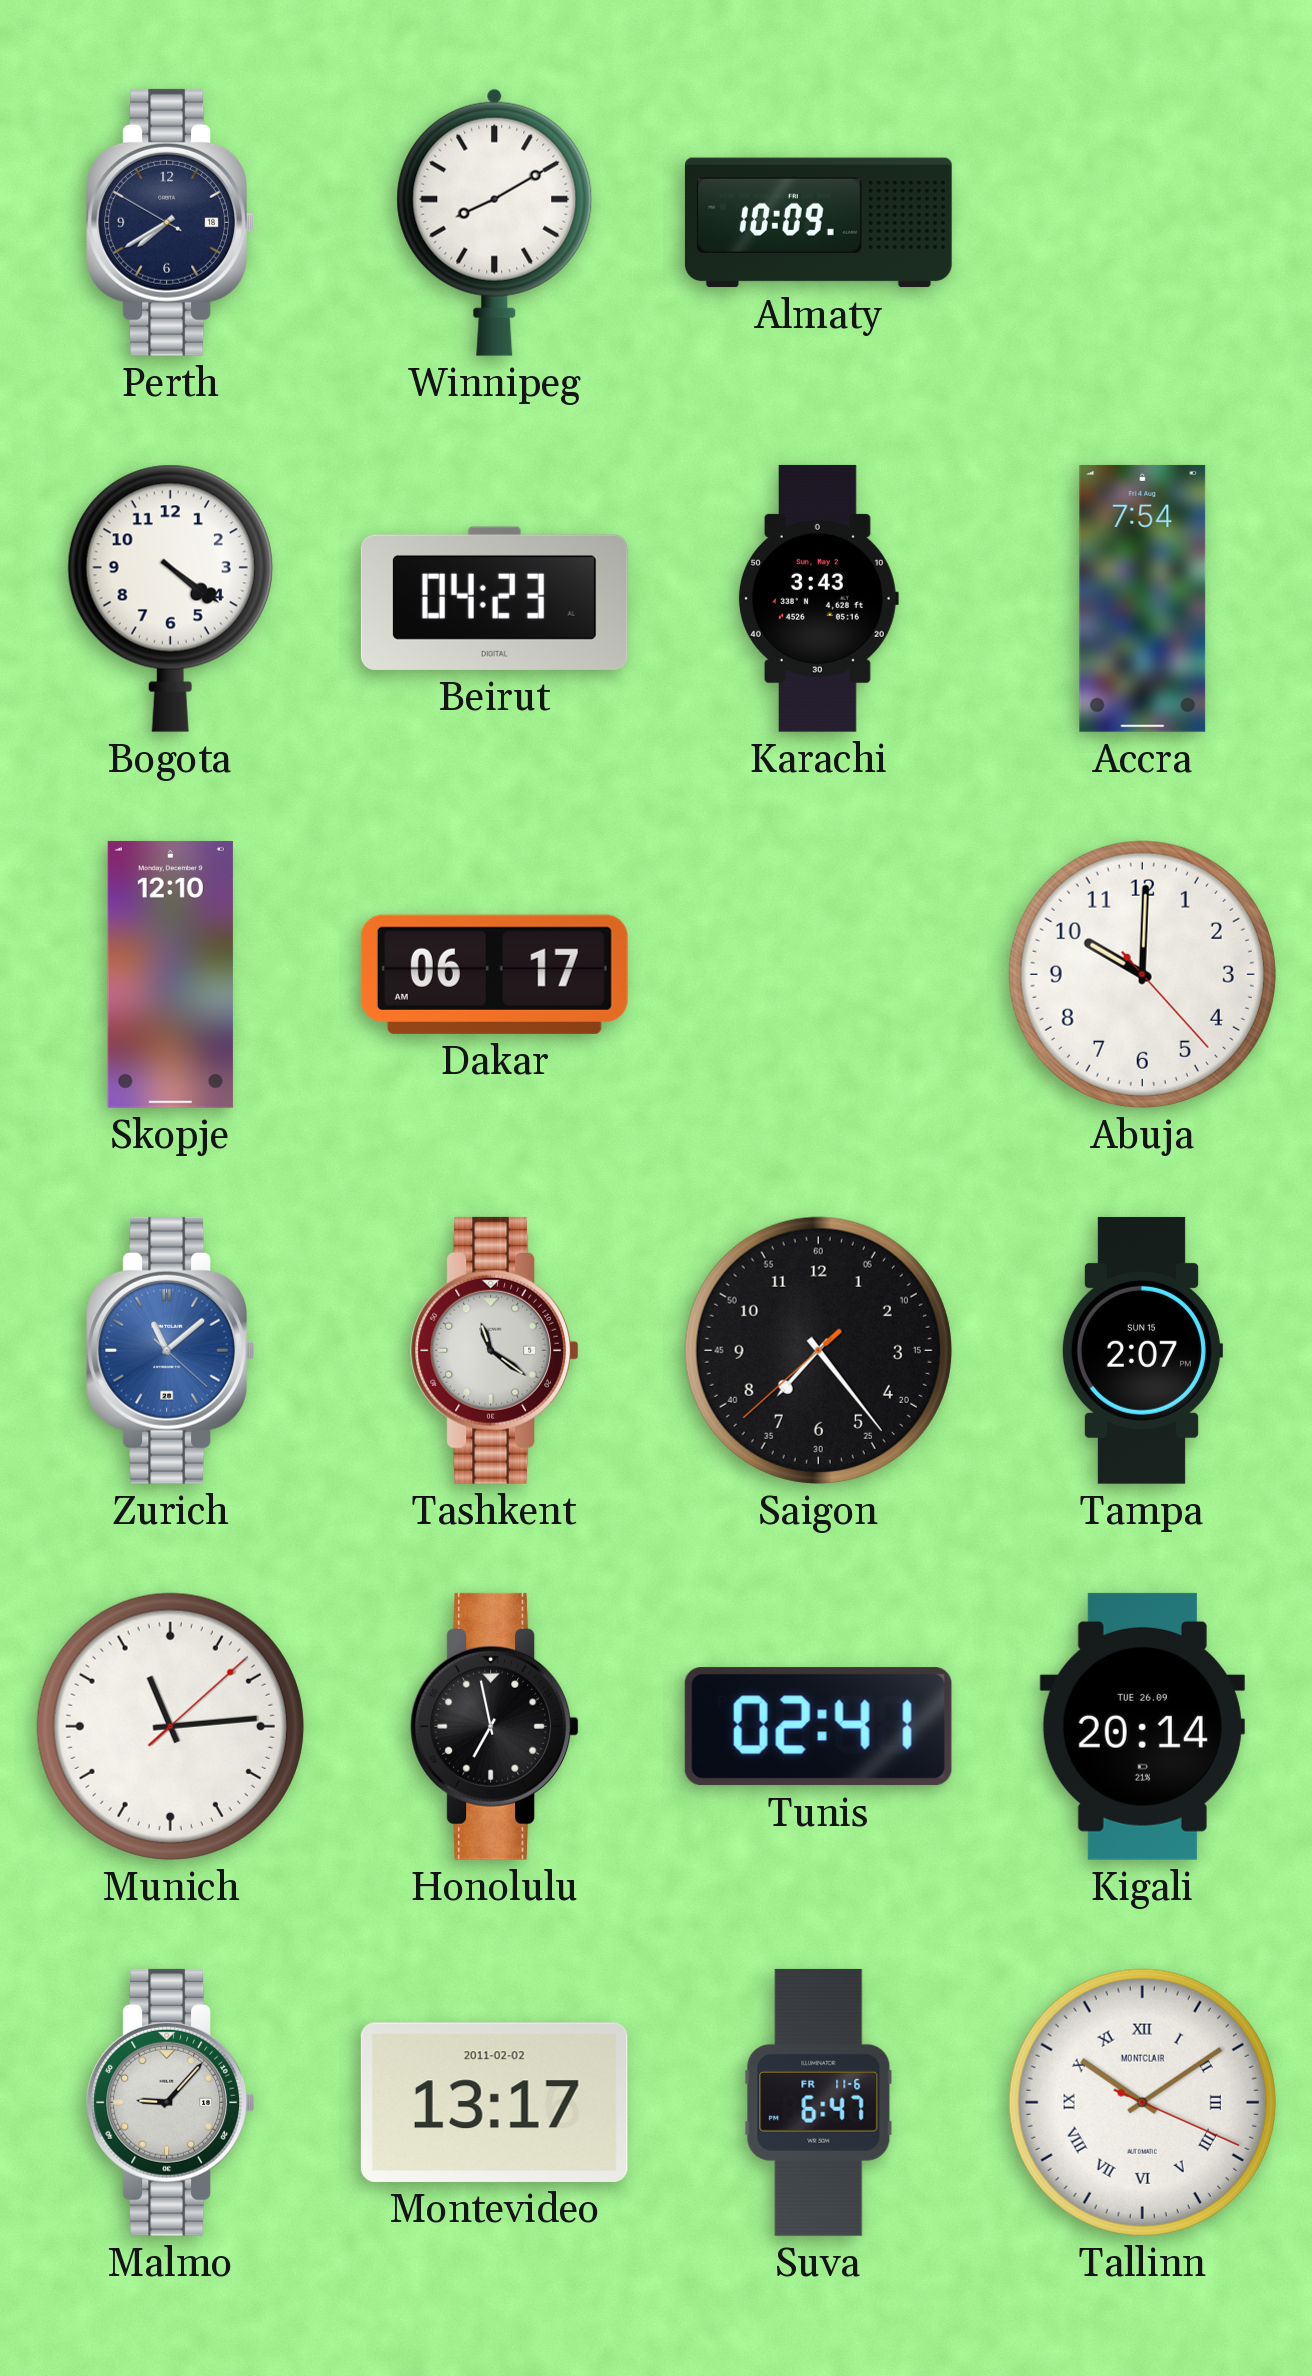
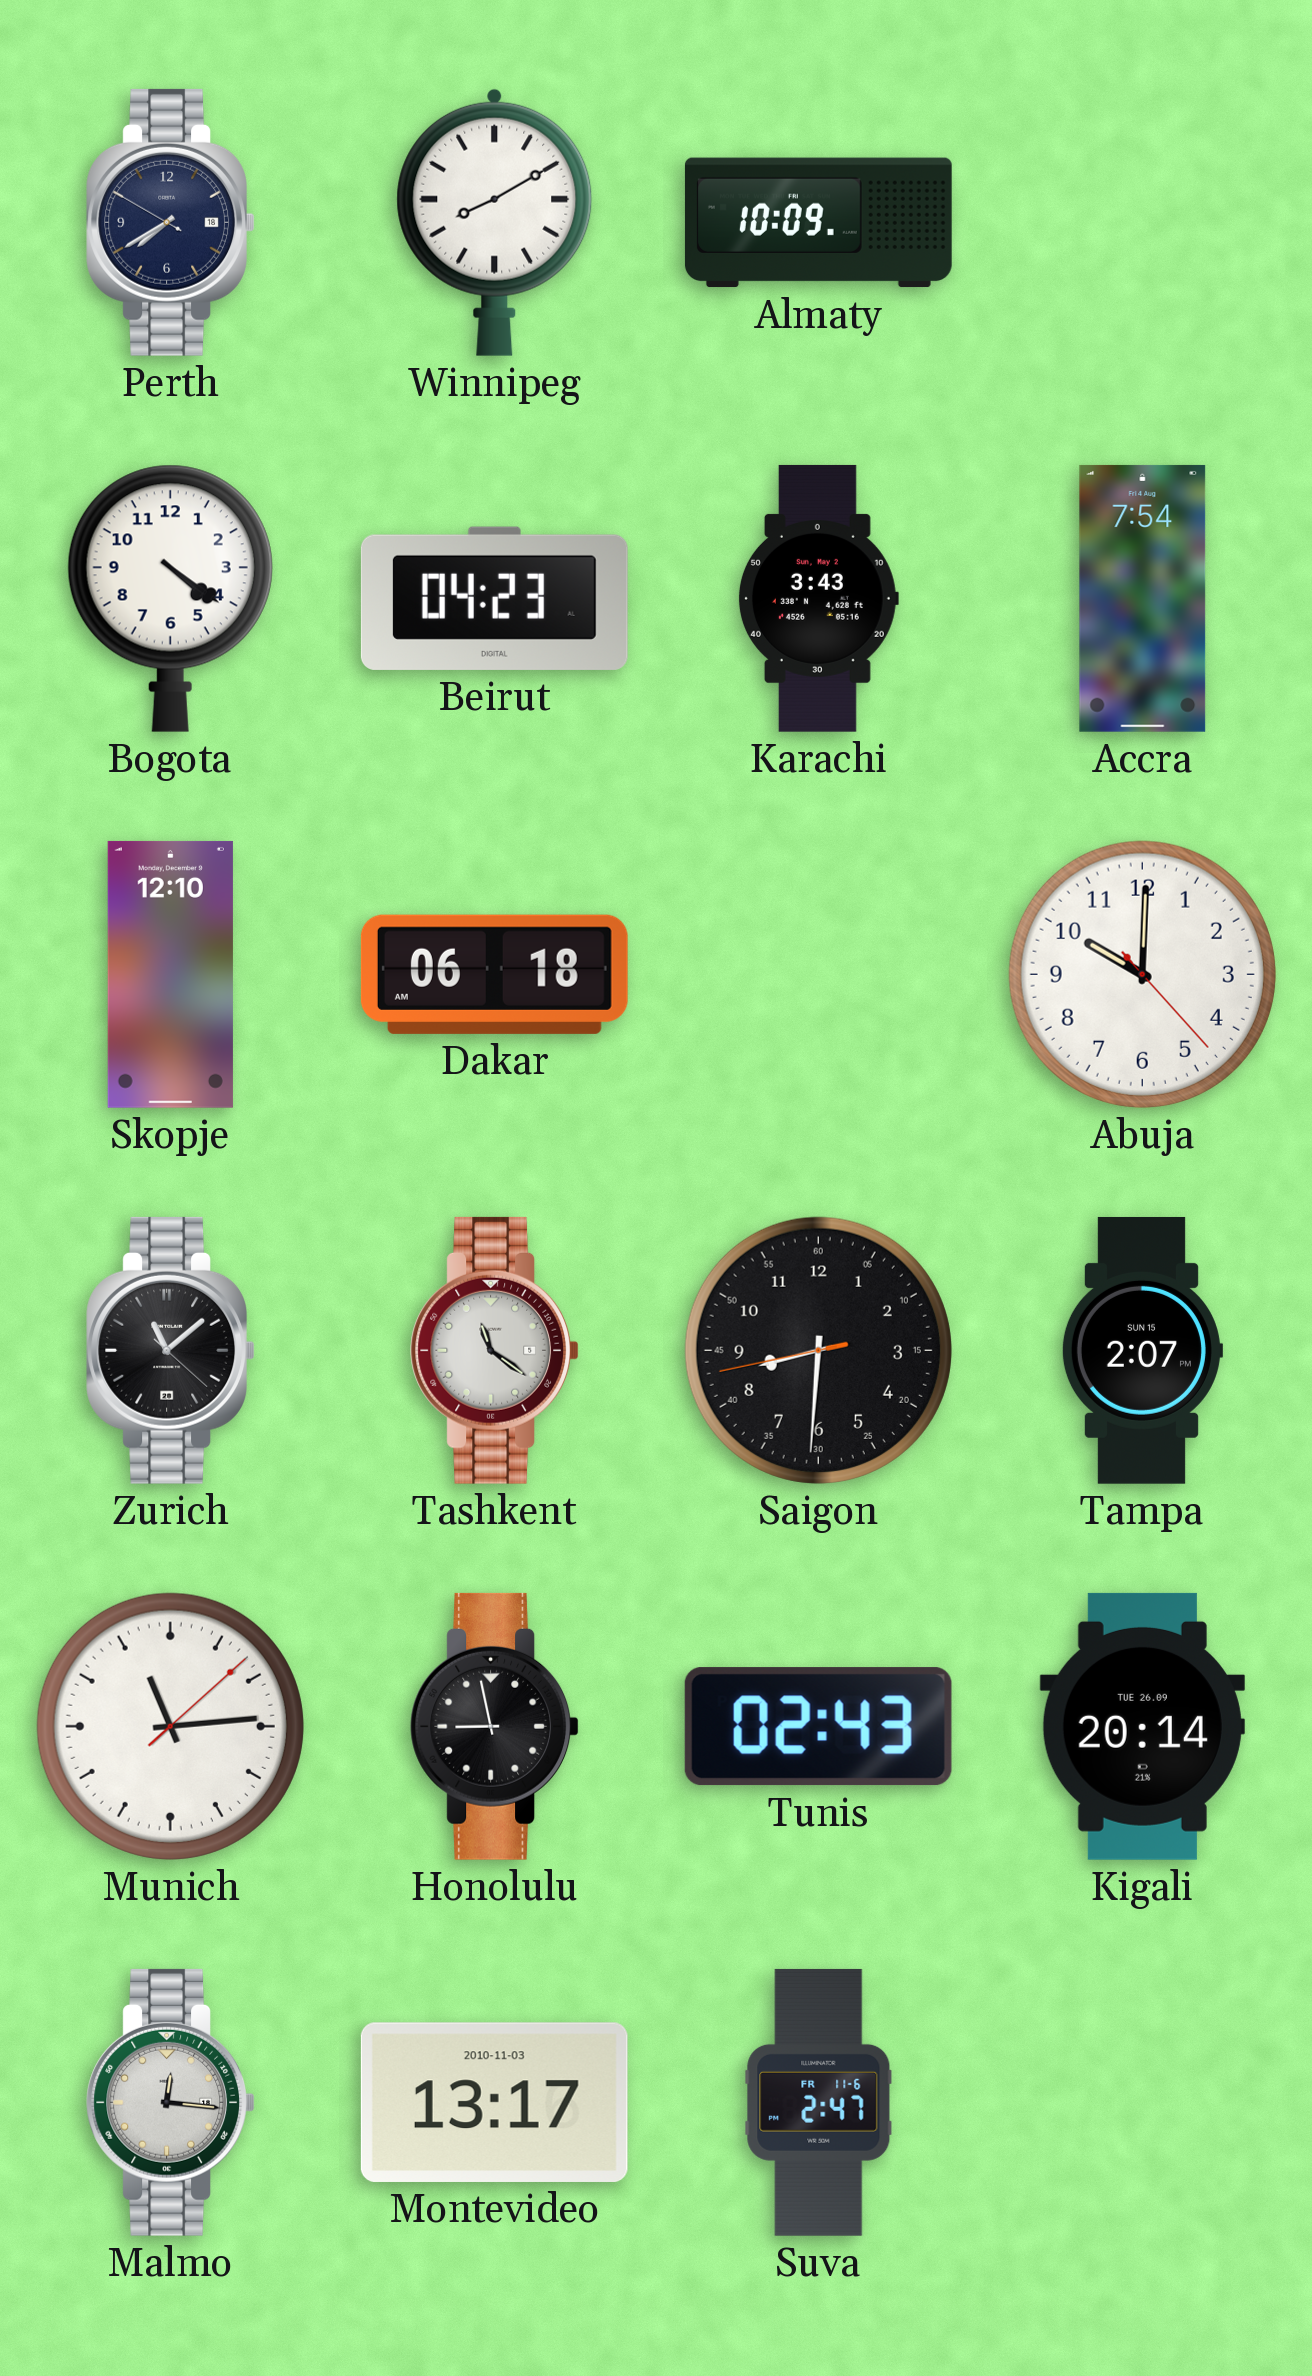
Dakar: 06:17 -> 06:18 (494, 974)
Zurich dial: blue -> black (170, 1350)
Saigon: 7:23 -> 8:30 (818, 1350)
Honolulu: 6:58 -> 8:58 (494, 1726)
Tunis: 02:41 -> 02:43 (818, 1727)
Malmo: 9:07 -> 12:16 (170, 2102)
Montevideo date: 2011-02-02 -> 2010-11-03 (494, 2102)
Suva: 6:47 -> 2:47 (819, 2102)
Tallinn: 10:09 -> none (1142, 2102)
